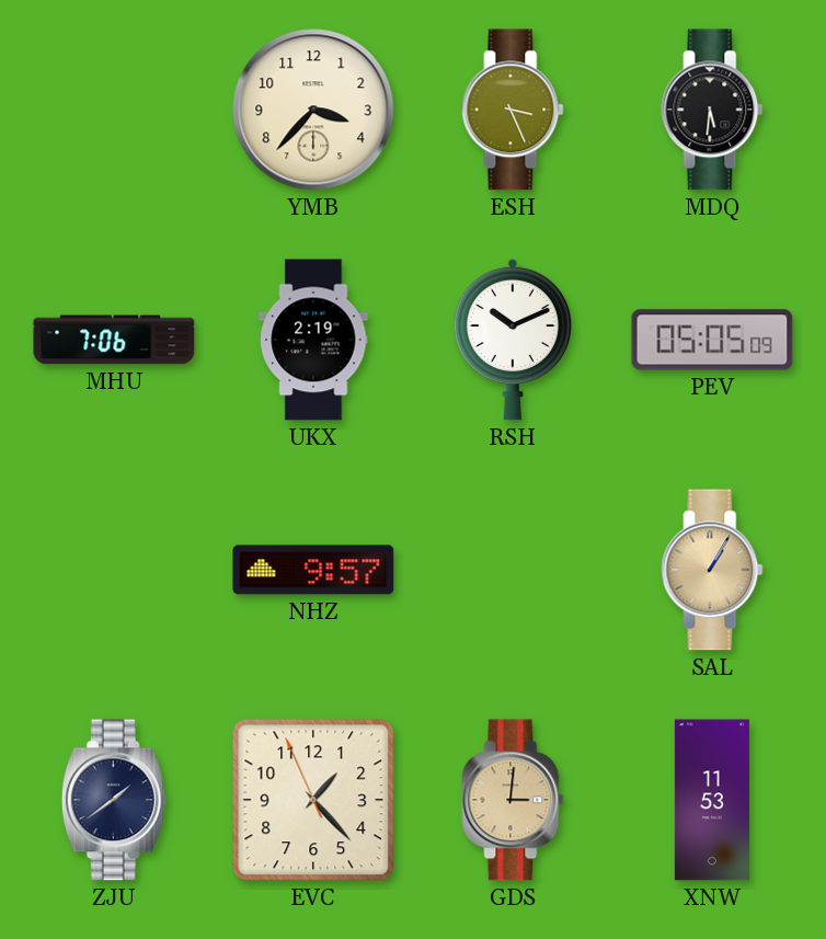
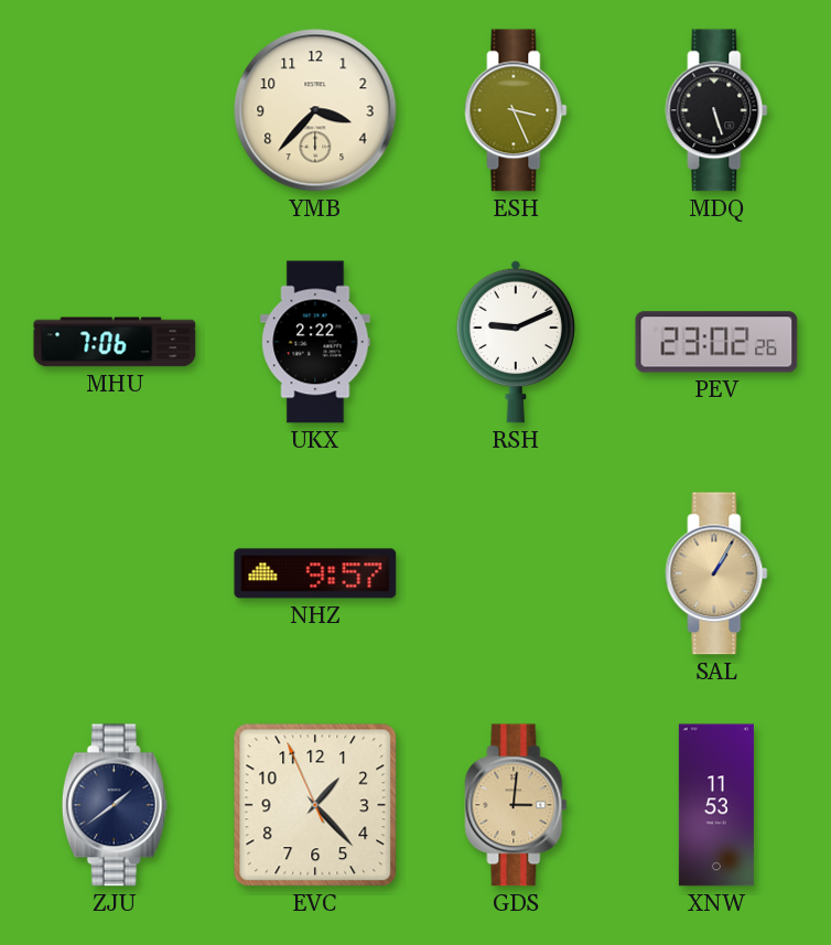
MDQ: 5:31 -> 5:27 (716, 110)
UKX: 2:19 -> 2:22 (315, 342)
RSH: 10:11 -> 9:11 (516, 342)
PEV: 05:05 -> 23:02 (716, 342)
